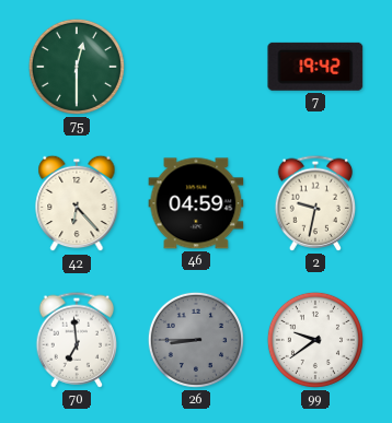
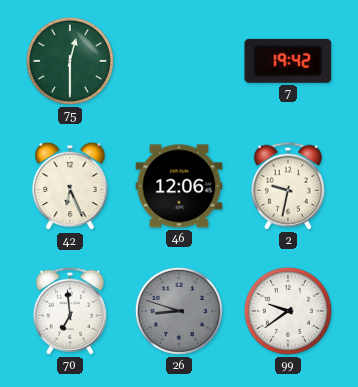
42: 6:23 -> 6:26 (70, 186)
46: 04:59 -> 12:06 (179, 186)
26: 8:45 -> 8:48 (179, 311)
